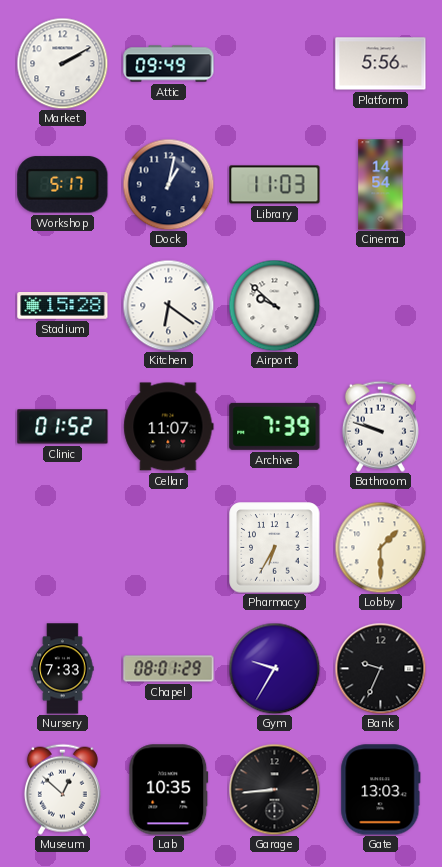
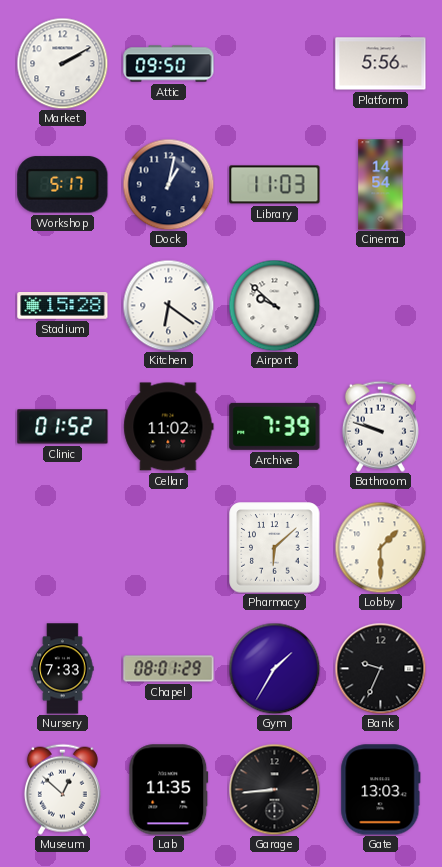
Attic: 09:49 -> 09:50 (169, 64)
Cellar: 11:07 -> 11:02 (169, 427)
Pharmacy: 6:35 -> 6:08 (275, 548)
Gym: 9:35 -> 1:35 (274, 668)
Lab: 10:35 -> 11:35 (169, 790)
